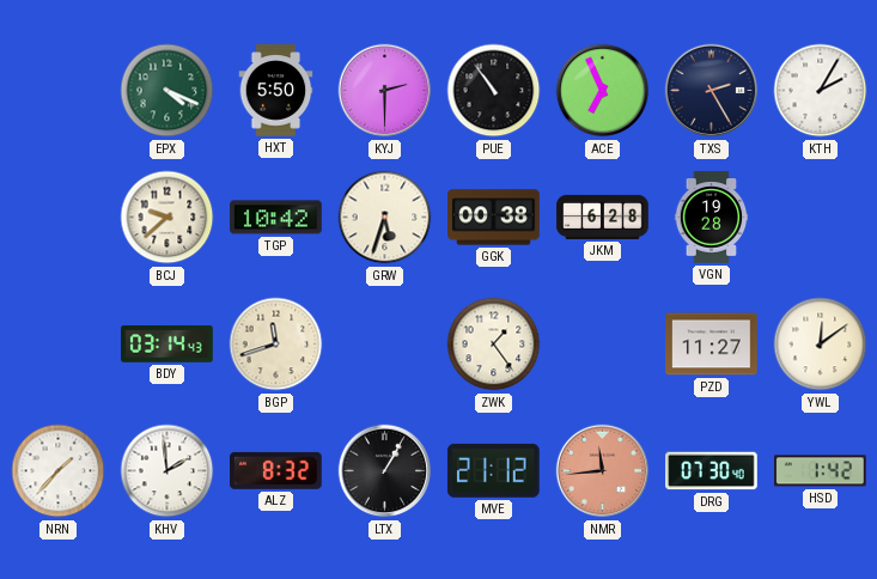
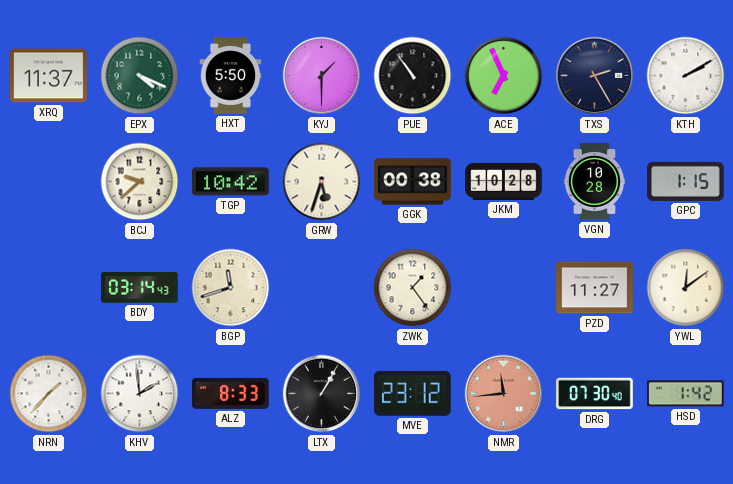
XRQ: none -> 11:37 (49, 76)
KYJ: 2:30 -> 1:30 (322, 76)
KTH: 2:05 -> 2:10 (686, 76)
JKM: 6:28 -> 10:28 (504, 181)
VGN: 19:28 -> 10:28 (595, 182)
GPC: none -> 1:15 (686, 181)
ALZ: 8:32 -> 8:33 (231, 393)
MVE: 21:12 -> 23:12 (412, 393)
